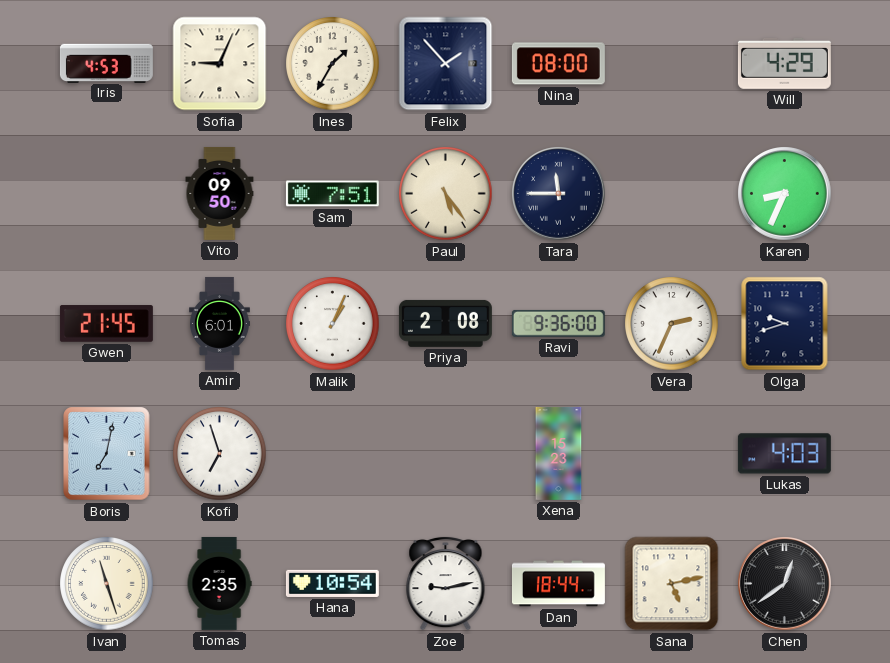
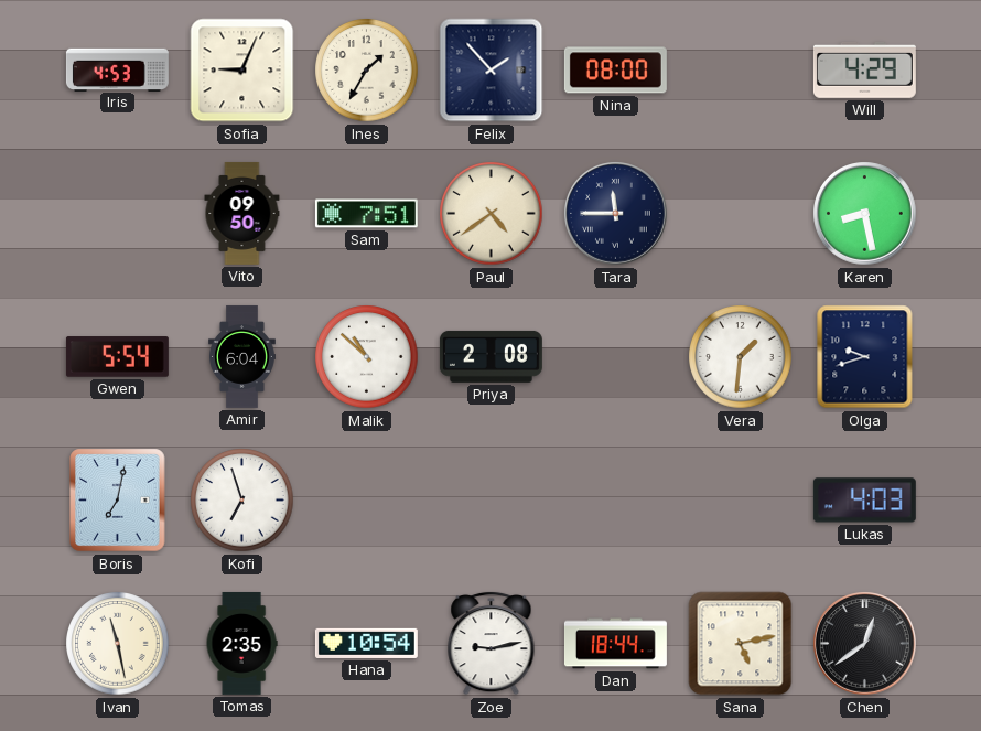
Paul: 5:24 -> 4:39 (492, 214)
Karen: 8:34 -> 8:28 (865, 214)
Gwen: 21:45 -> 5:54 (117, 357)
Amir: 6:01 -> 6:04 (242, 356)
Malik: 1:04 -> 10:52 (367, 357)
Ravi: 9:36 -> none (558, 323)
Vera: 2:34 -> 1:31 (741, 357)
Xena: 15:23 -> none (559, 453)
Ivan: 11:27 -> 11:28 (118, 644)
